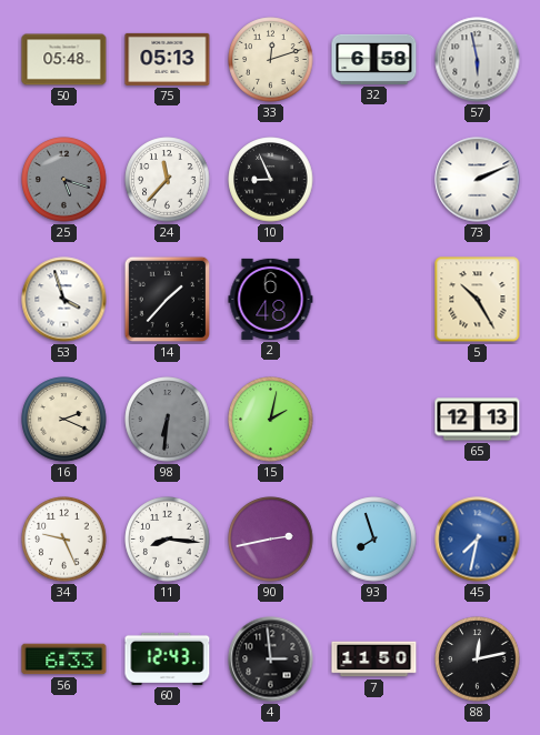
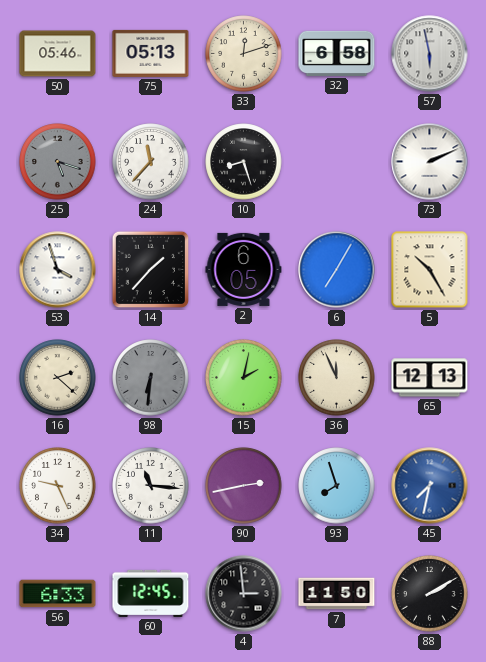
50: 05:48 -> 05:46 (58, 54)
10: 8:56 -> 8:27 (244, 162)
2: 6:48 -> 6:05 (244, 269)
6: none -> 7:05 (337, 270)
16: 2:19 -> 2:22 (58, 378)
36: none -> 11:56 (337, 378)
11: 8:16 -> 11:16 (151, 486)
60: 12:43 -> 12:45 (151, 593)
88: 12:13 -> 2:10 (430, 594)
